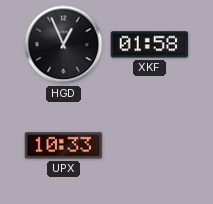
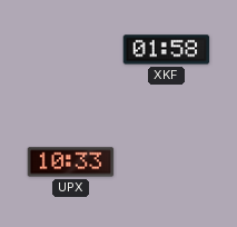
HGD: 12:56 -> none (64, 45)
